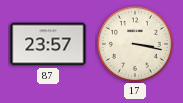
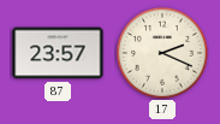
17: 3:17 -> 2:19 (162, 53)
